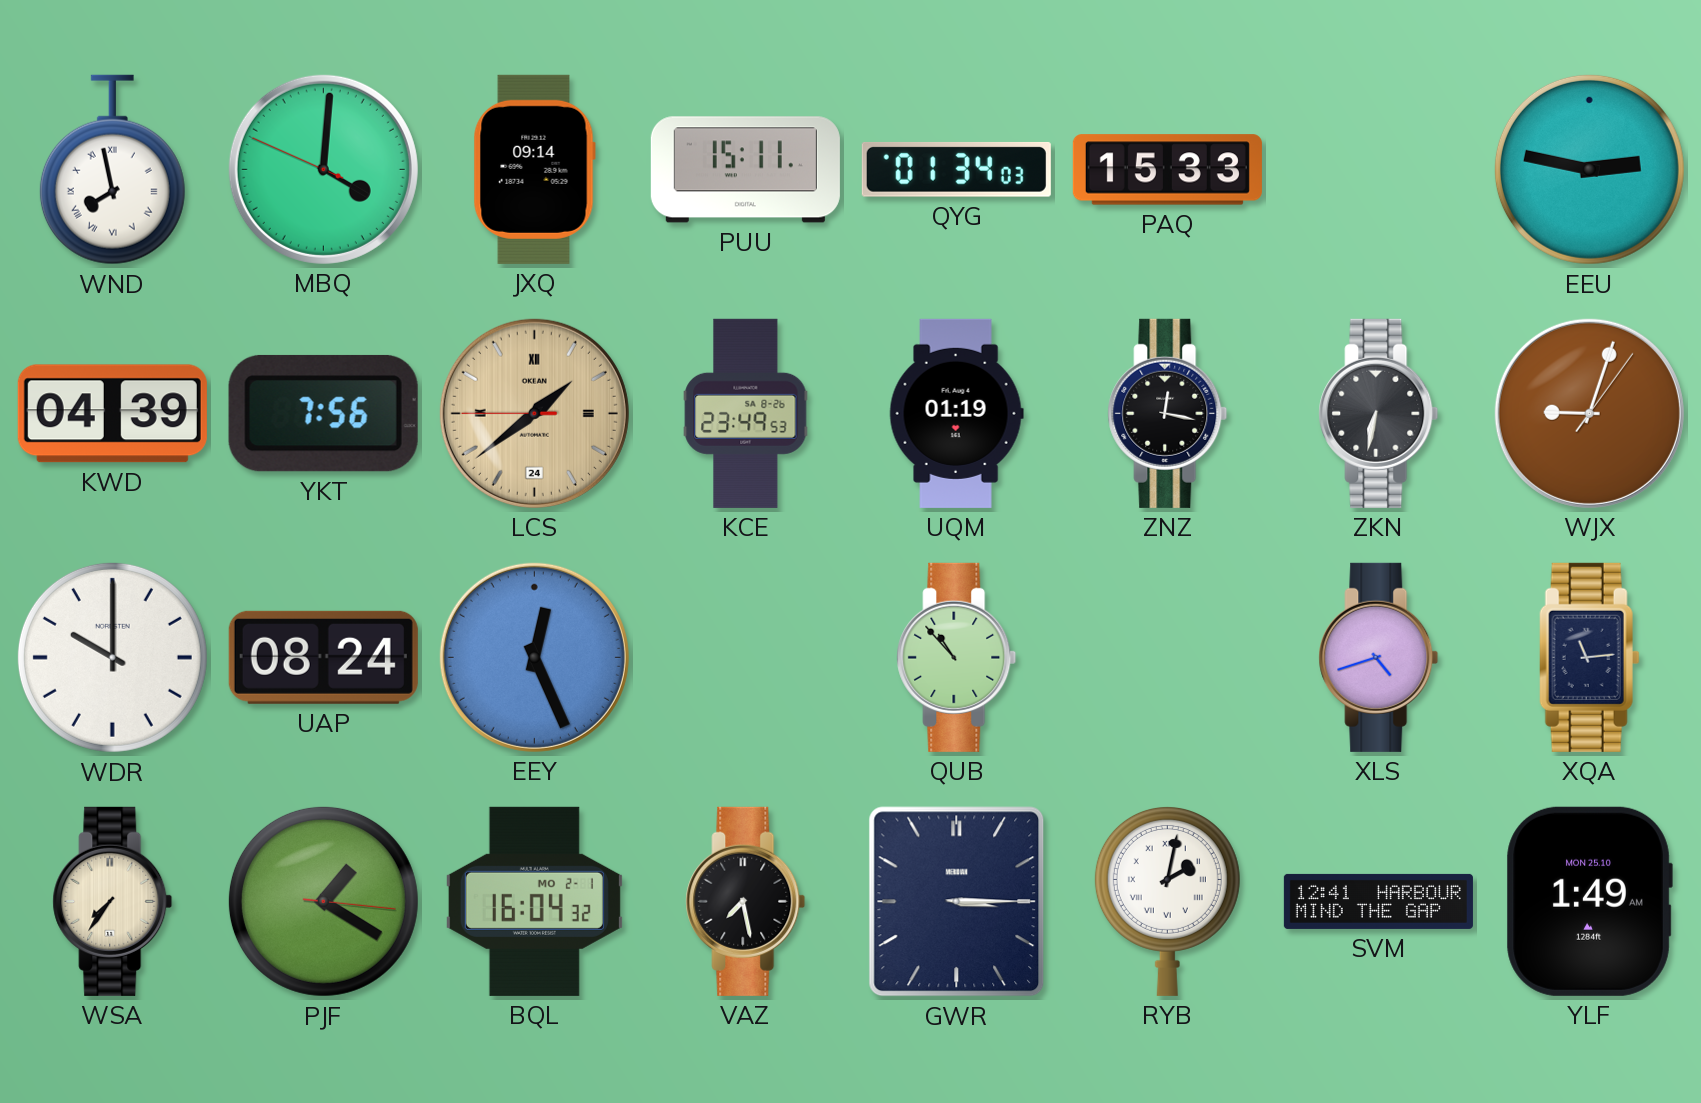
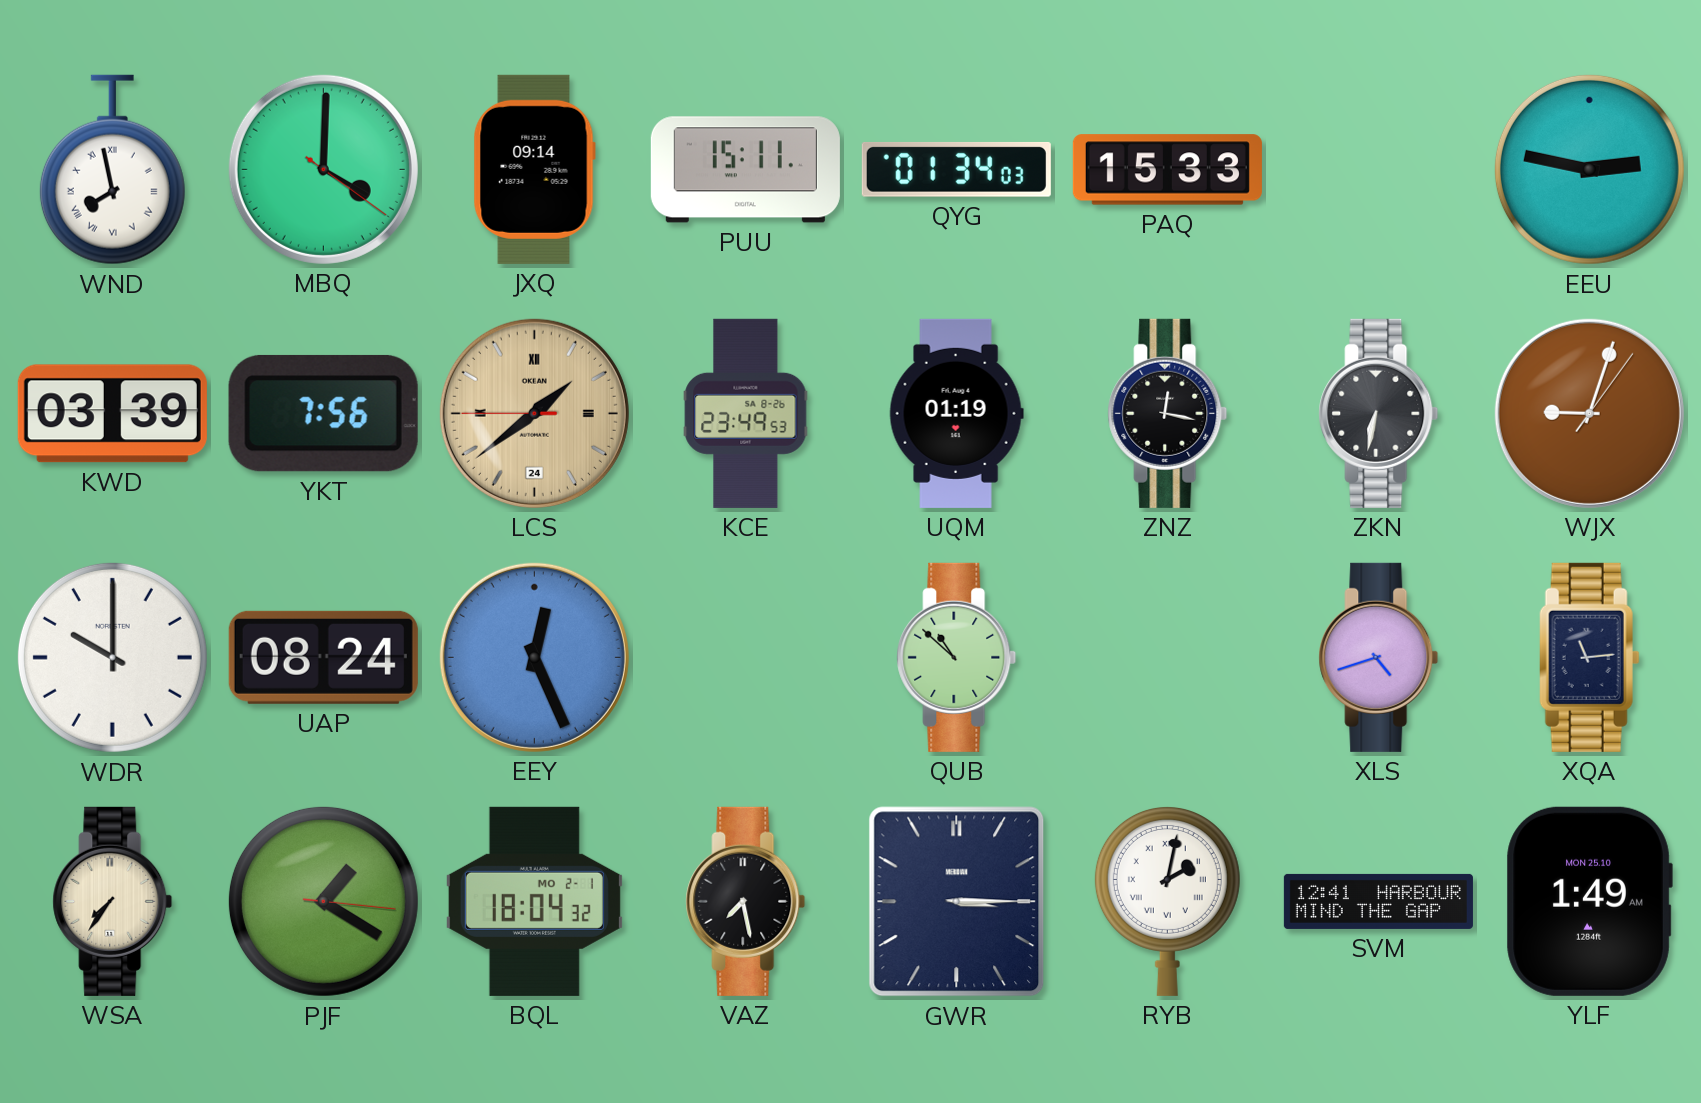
MBQ: 4:00:49 -> 4:00:21 (323, 169)
KWD: 04:39 -> 03:39 (112, 414)
QUB: 10:53 -> 10:52 (957, 657)
BQL: 16:04 -> 18:04 (534, 901)
